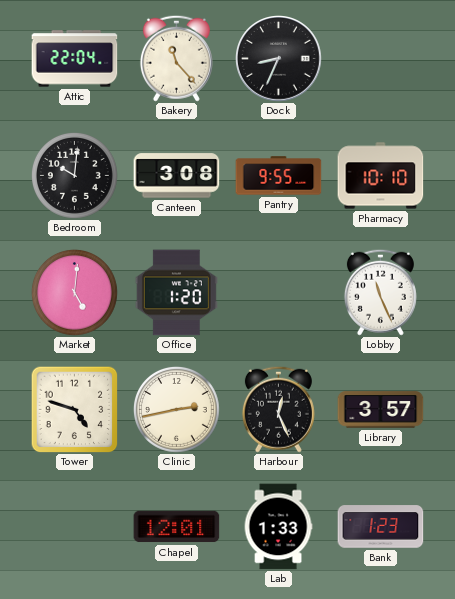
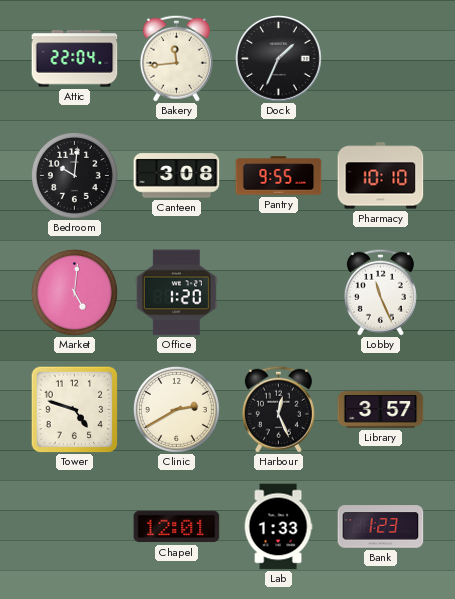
Bakery: 11:23 -> 11:44 (176, 58)
Dock: 8:34 -> 1:34 (279, 59)
Clinic: 2:43 -> 2:40 (176, 409)
